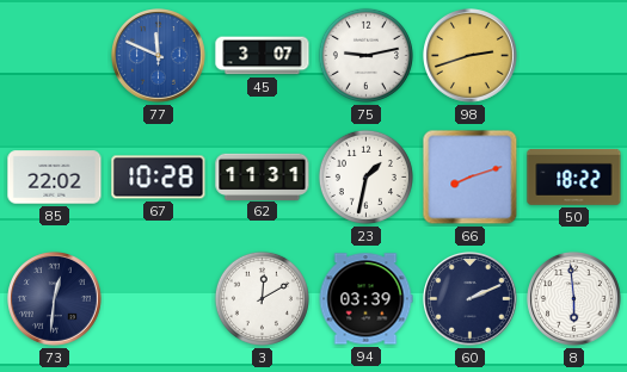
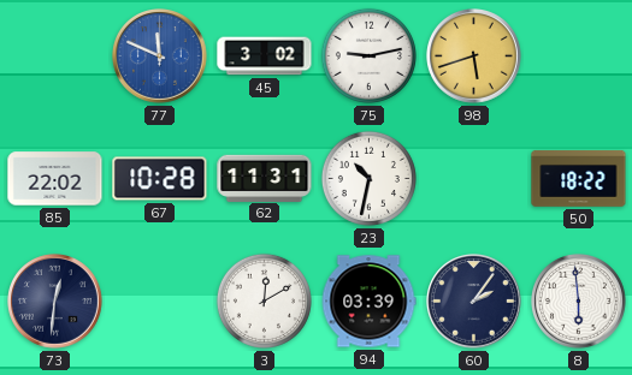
45: 3:07 -> 3:02 (265, 56)
98: 2:42 -> 5:42 (474, 56)
23: 1:32 -> 10:32 (368, 178)
66: 8:12 -> none (471, 178)
60: 2:11 -> 2:06 (474, 302)
